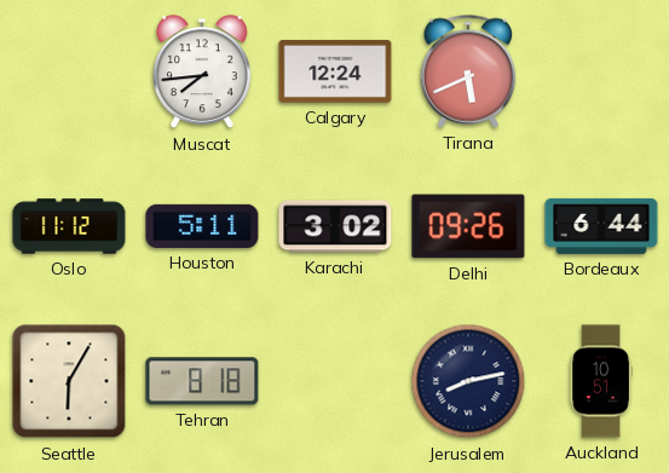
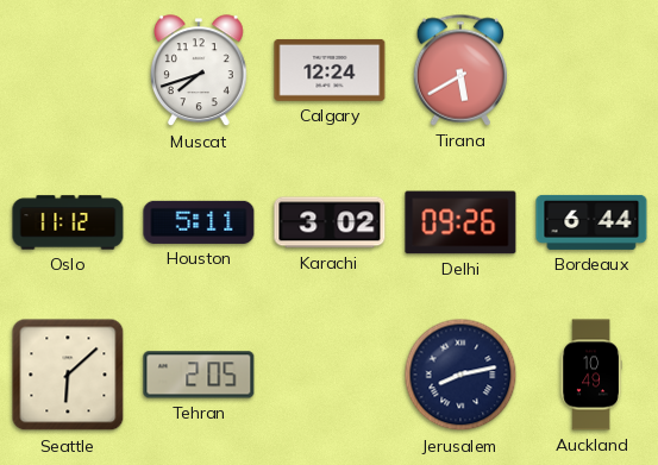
Muscat: 7:44 -> 7:42 (199, 71)
Tirana: 5:41 -> 5:40 (460, 70)
Seattle: 6:05 -> 6:08 (68, 375)
Tehran: 8:18 -> 2:05 (199, 375)
Auckland: 10:51 -> 10:49 (591, 375)
